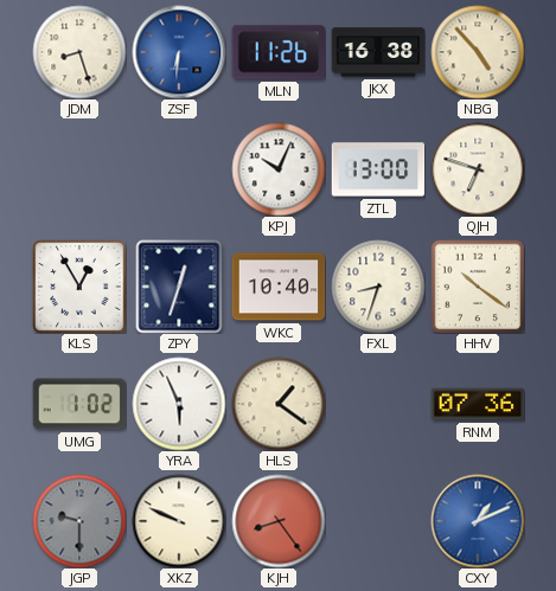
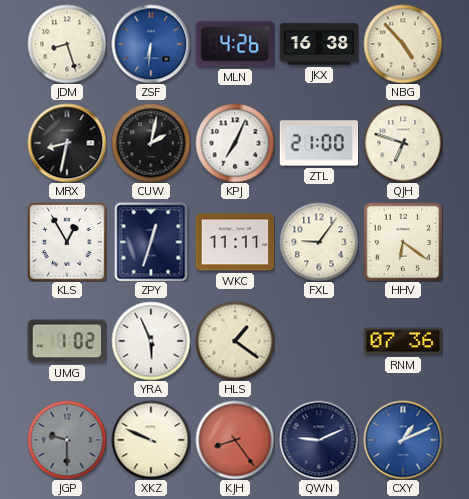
MLN: 11:26 -> 4:26 (235, 44)
MRX: none -> 8:32 (67, 143)
CUW: none -> 2:02 (151, 143)
KPJ: 10:04 -> 7:04 (235, 143)
ZTL: 13:00 -> 21:00 (319, 143)
WKC: 10:40 -> 11:11 (235, 242)
FXL: 8:33 -> 9:06 (319, 242)
HHV: 10:21 -> 6:21 (403, 242)
QWN: none -> 9:11 (319, 440)
